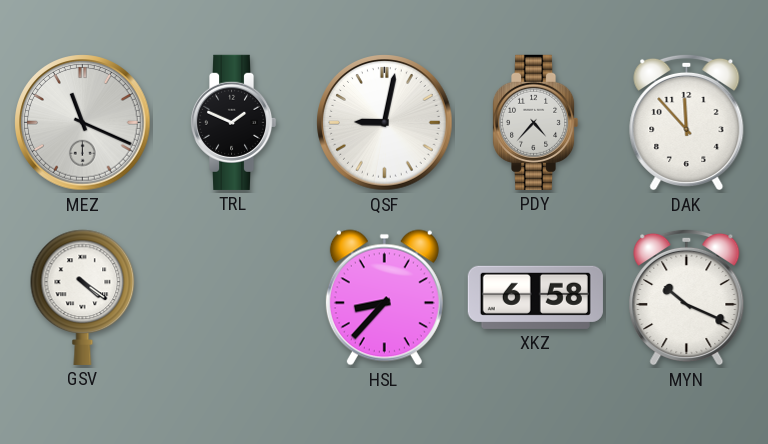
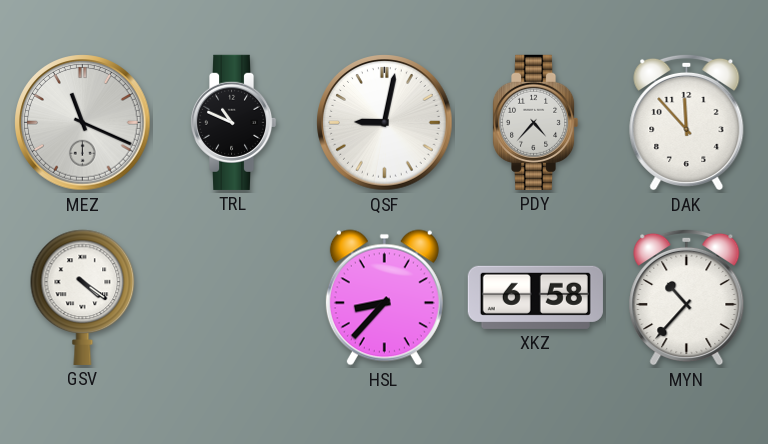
TRL: 1:49 -> 10:49 (233, 122)
MYN: 10:19 -> 10:37 (687, 297)
